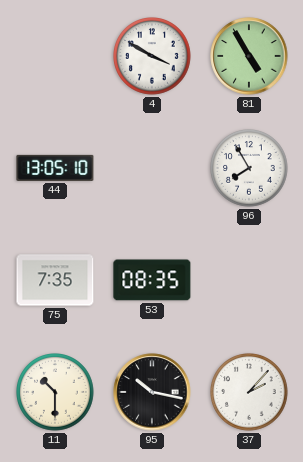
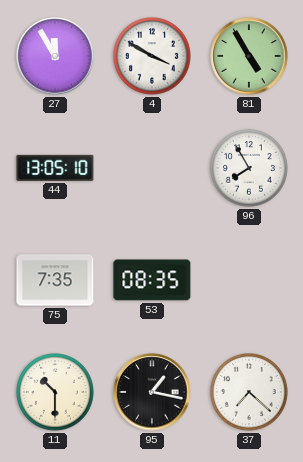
27: none -> 11:55 (55, 56)
95: 10:17 -> 1:17 (152, 392)
37: 2:07 -> 7:22 (249, 392)
